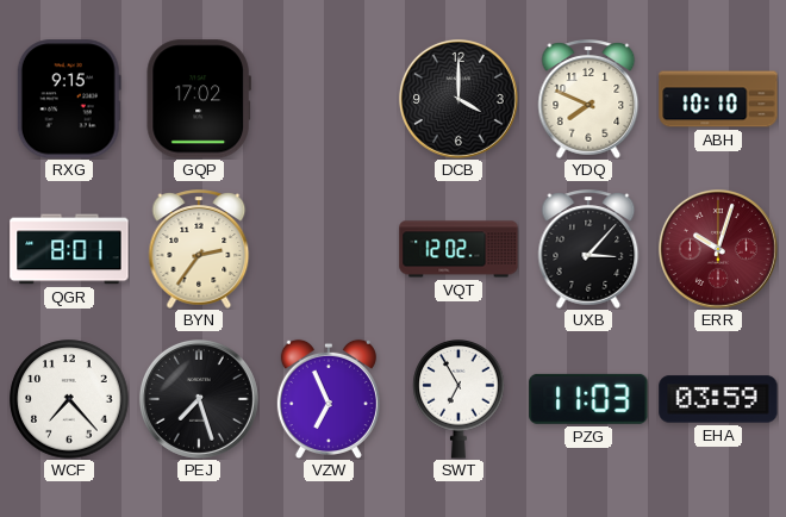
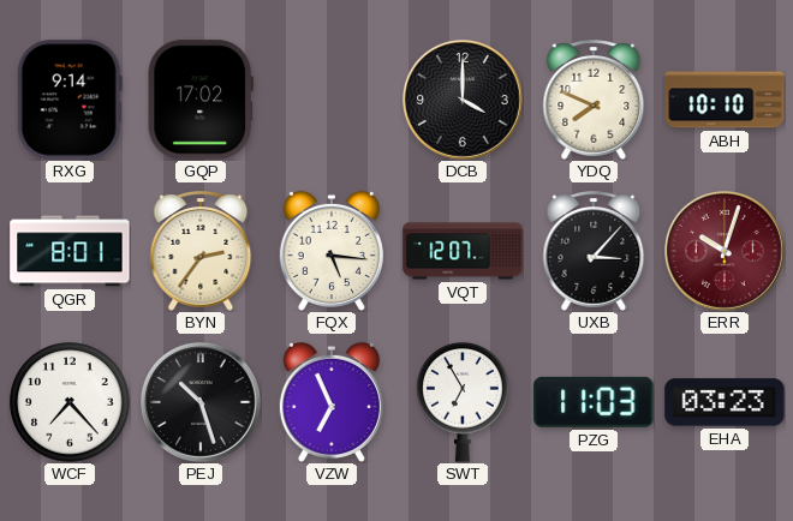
RXG: 9:15 -> 9:14 (70, 100)
FQX: none -> 5:16 (332, 250)
VQT: 12:02 -> 12:07 (463, 251)
PEJ: 7:27 -> 10:27 (201, 402)
EHA: 03:59 -> 03:23 (725, 402)
